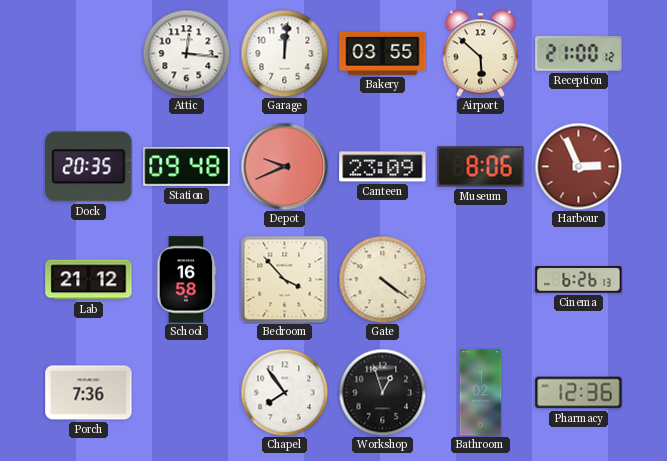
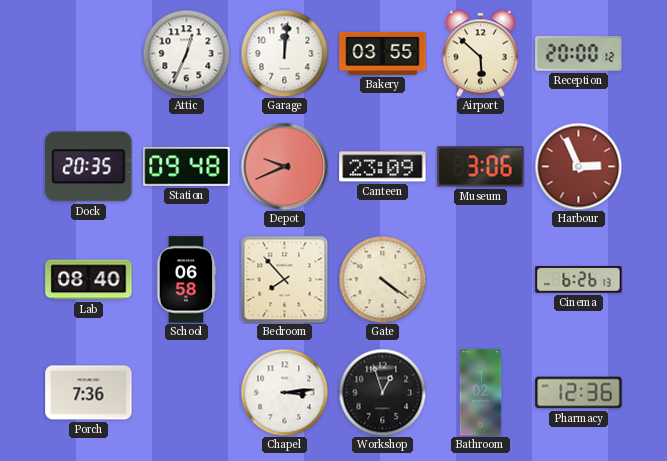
Attic: 12:16 -> 12:34 (186, 53)
Reception: 21:00 -> 20:00 (579, 54)
Museum: 8:06 -> 3:06 (481, 167)
Lab: 21:12 -> 08:40 (89, 280)
School: 16:58 -> 06:58 (186, 280)
Bedroom: 3:53 -> 7:53 (284, 279)
Chapel: 7:54 -> 3:14 (284, 392)
